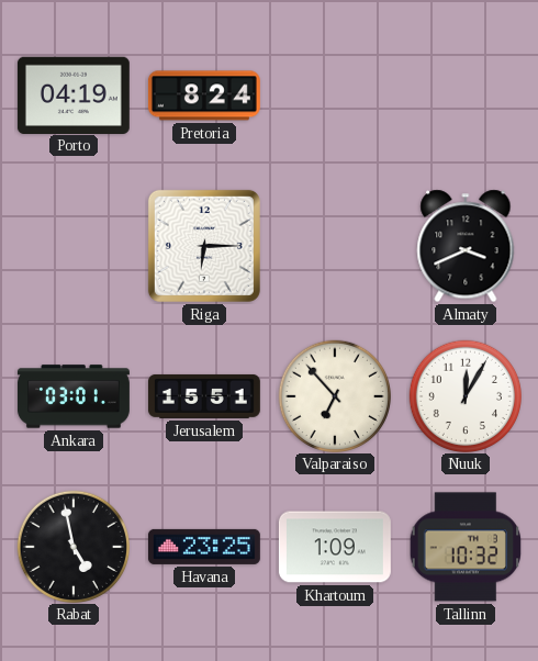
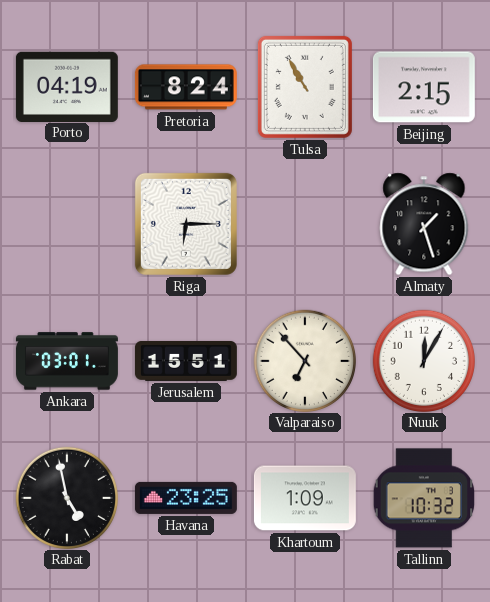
Tulsa: none -> 10:55 (305, 87)
Beijing: none -> 2:15 (424, 87)
Almaty: 3:41 -> 1:27 (424, 224)
